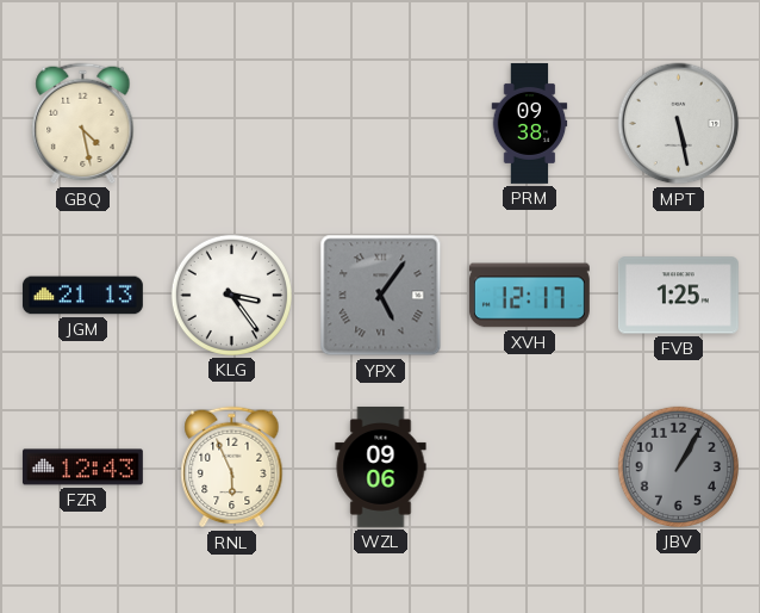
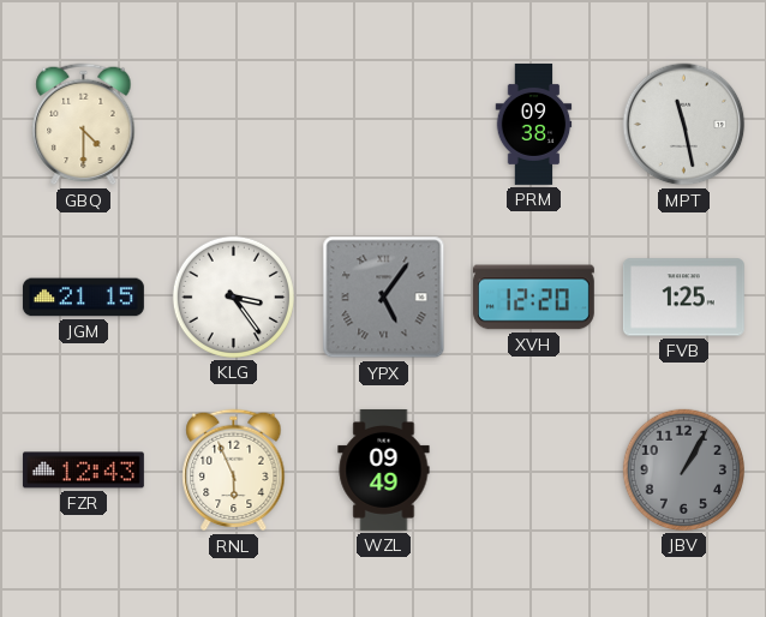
GBQ: 4:28 -> 4:30 (84, 125)
MPT: 5:28 -> 11:28 (684, 125)
JGM: 21:13 -> 21:15 (83, 298)
XVH: 12:17 -> 12:20 (533, 298)
WZL: 09:06 -> 09:49 (384, 469)
